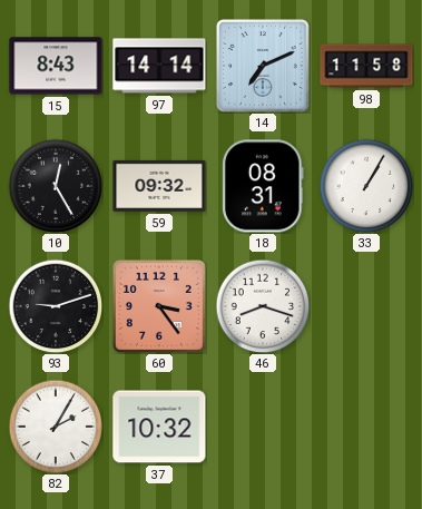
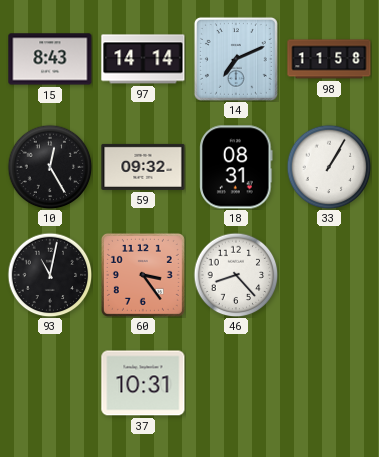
93: 9:12 -> 11:02 (50, 275)
46: 8:18 -> 8:23 (236, 275)
82: 2:05 -> none (56, 427)
37: 10:32 -> 10:31 (143, 383)
